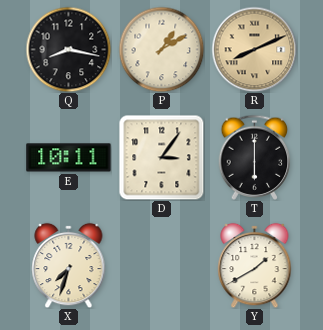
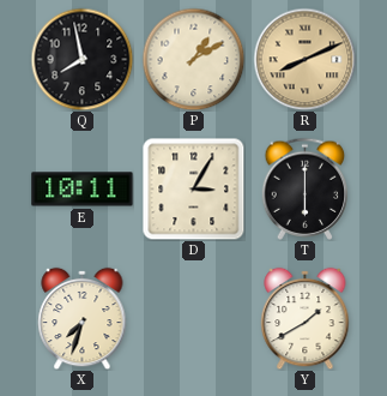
Q: 8:17 -> 7:58 (81, 59)
D: 3:06 -> 3:05 (193, 188)
